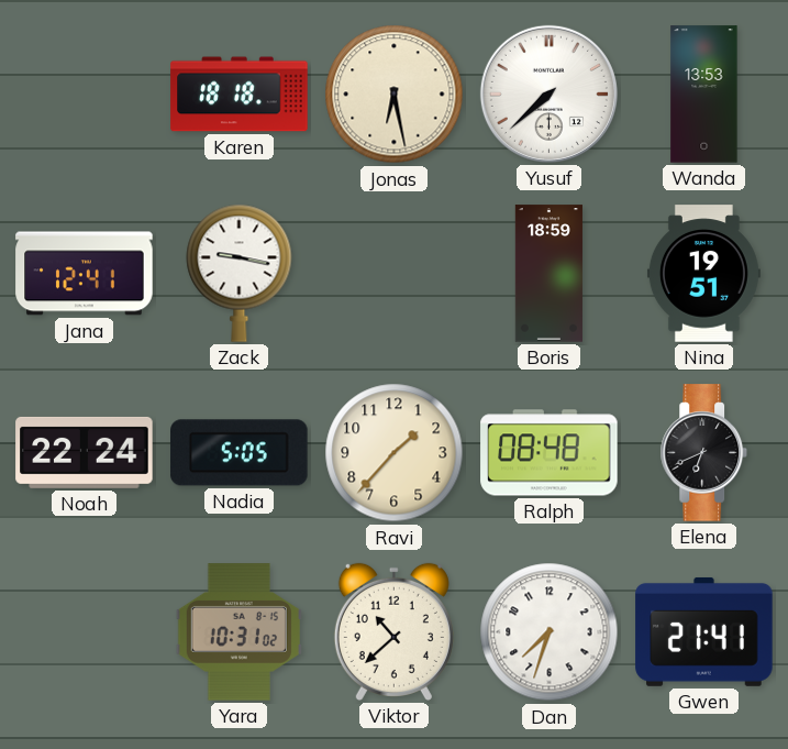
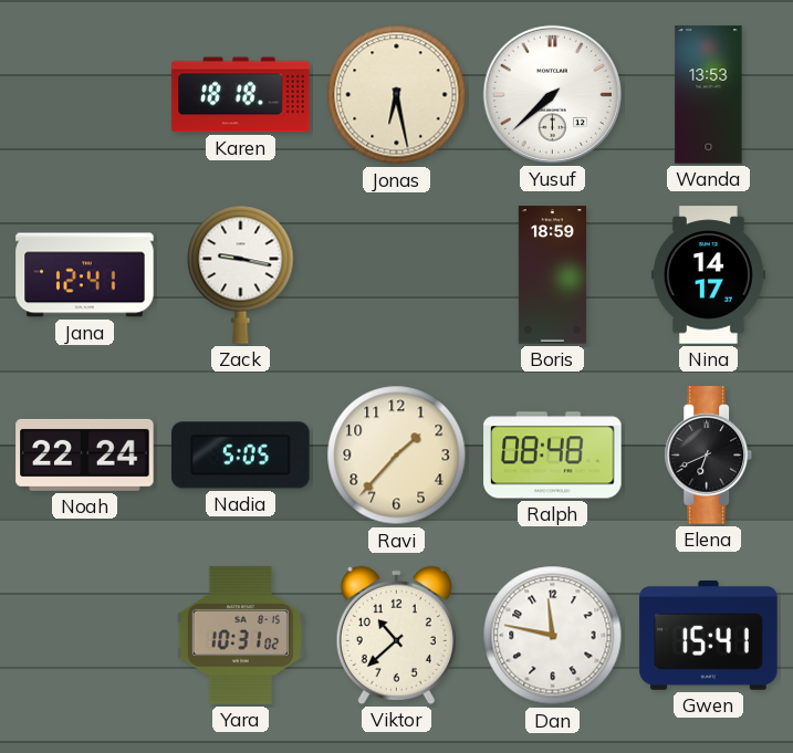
Nina: 19:51 -> 14:17 (708, 275)
Dan: 7:33 -> 11:47 (553, 636)
Gwen: 21:41 -> 15:41 (709, 635)
